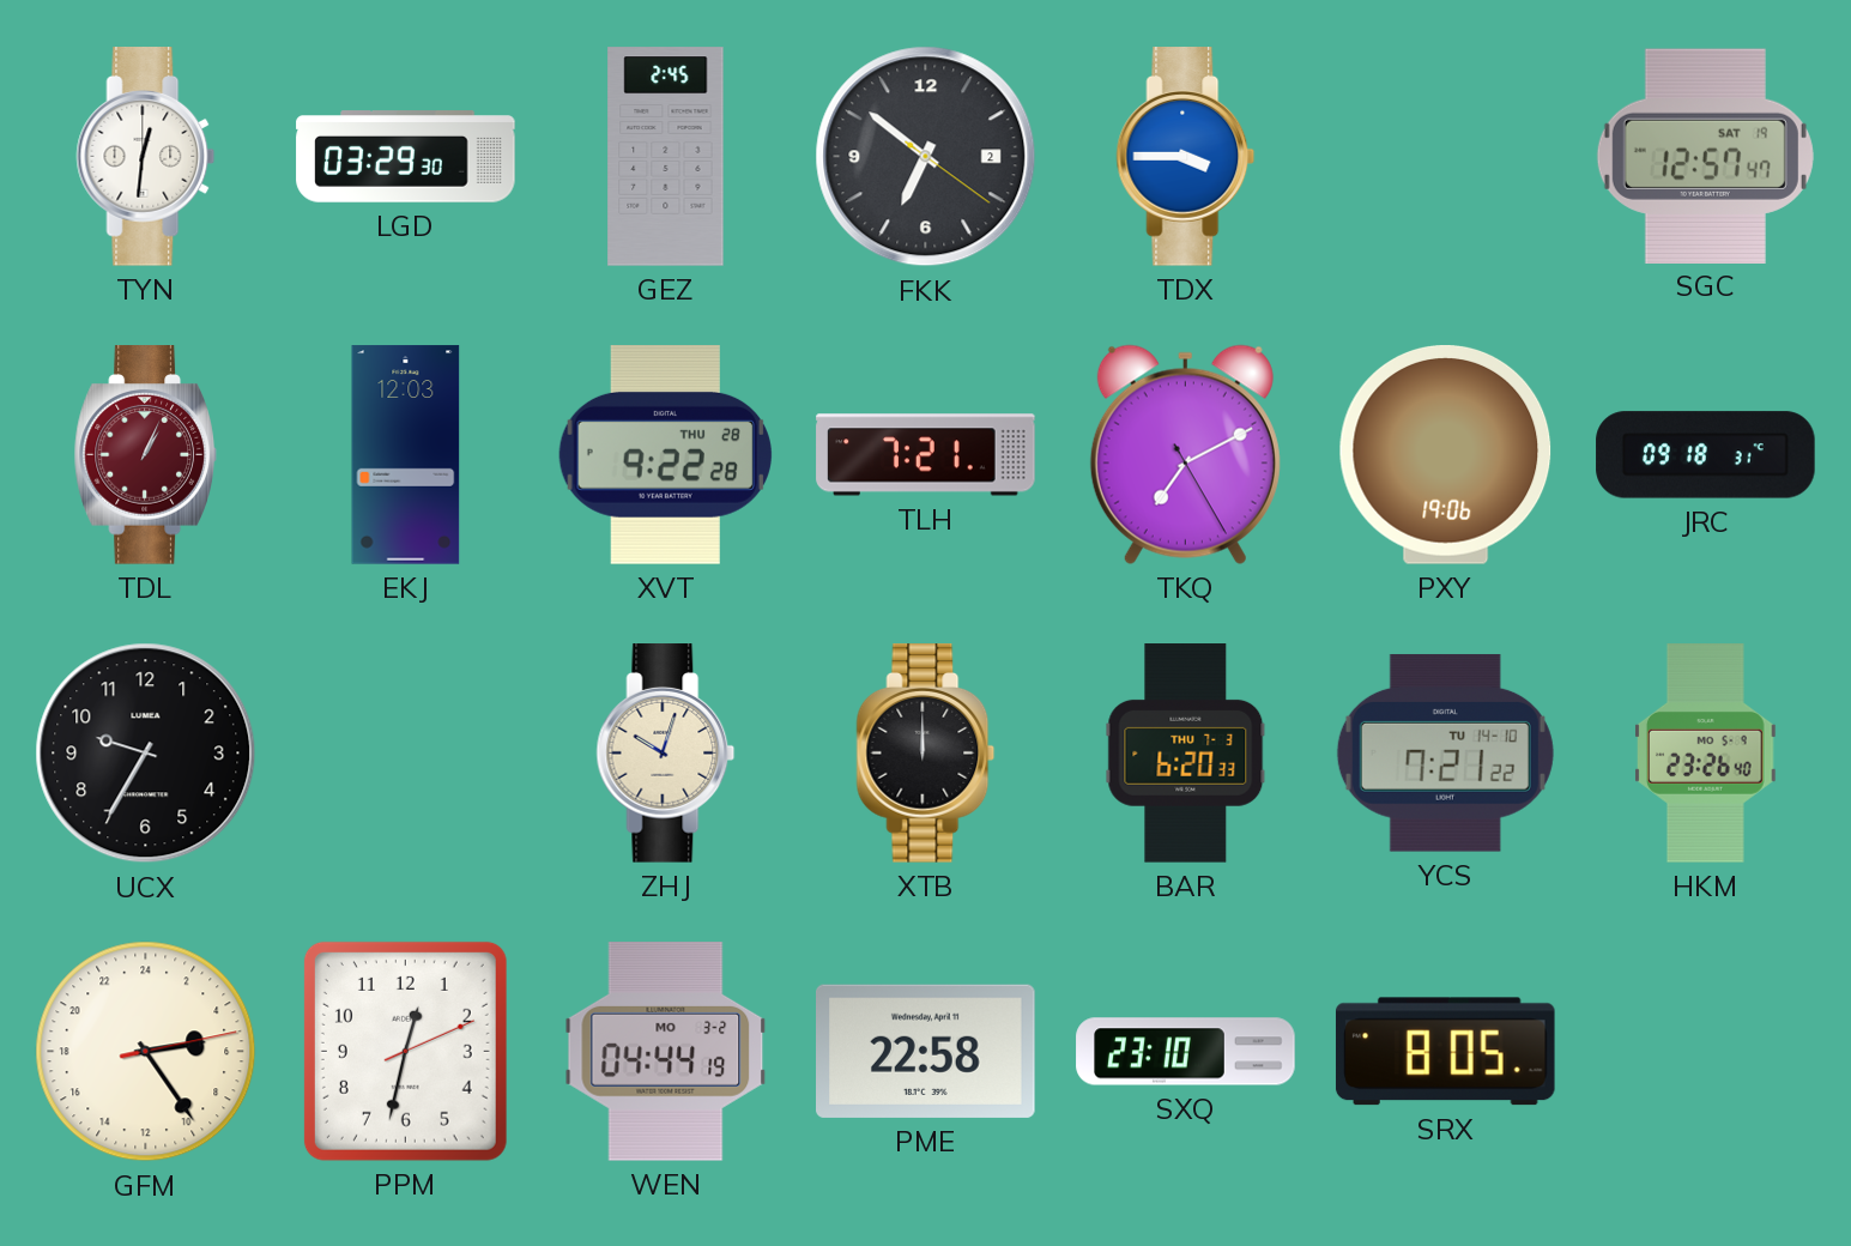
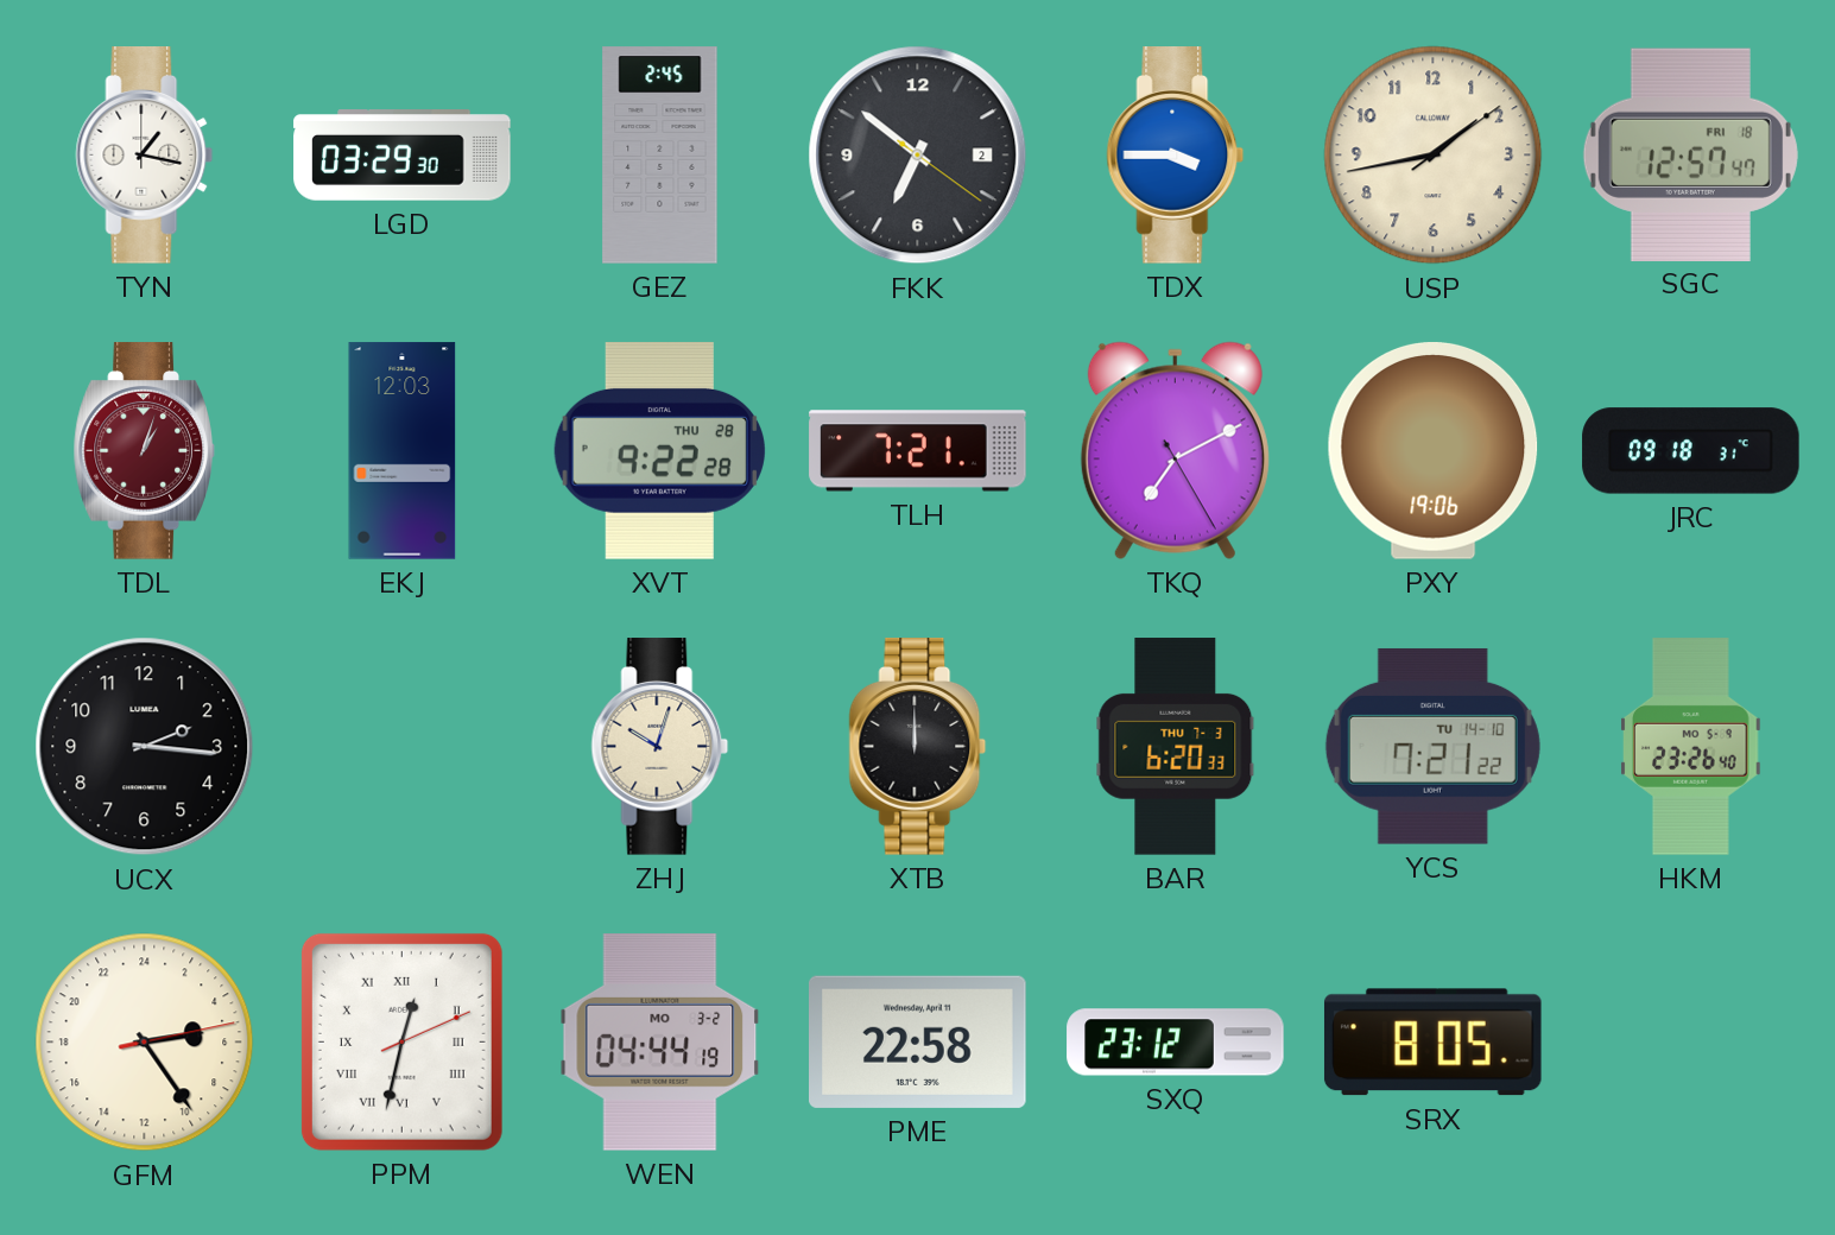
TYN: 12:31 -> 1:17 (145, 156)
USP: none -> 1:43 (1434, 156)
SGC date: SAT 19 -> FRI 18 (1690, 154)
TDL: 1:04 -> 1:03 (144, 451)
UCX: 9:35 -> 2:16 (145, 747)
PPM numerals: Arabic -> Roman (401, 1041)
SXQ: 23:10 -> 23:12 (1176, 1043)
